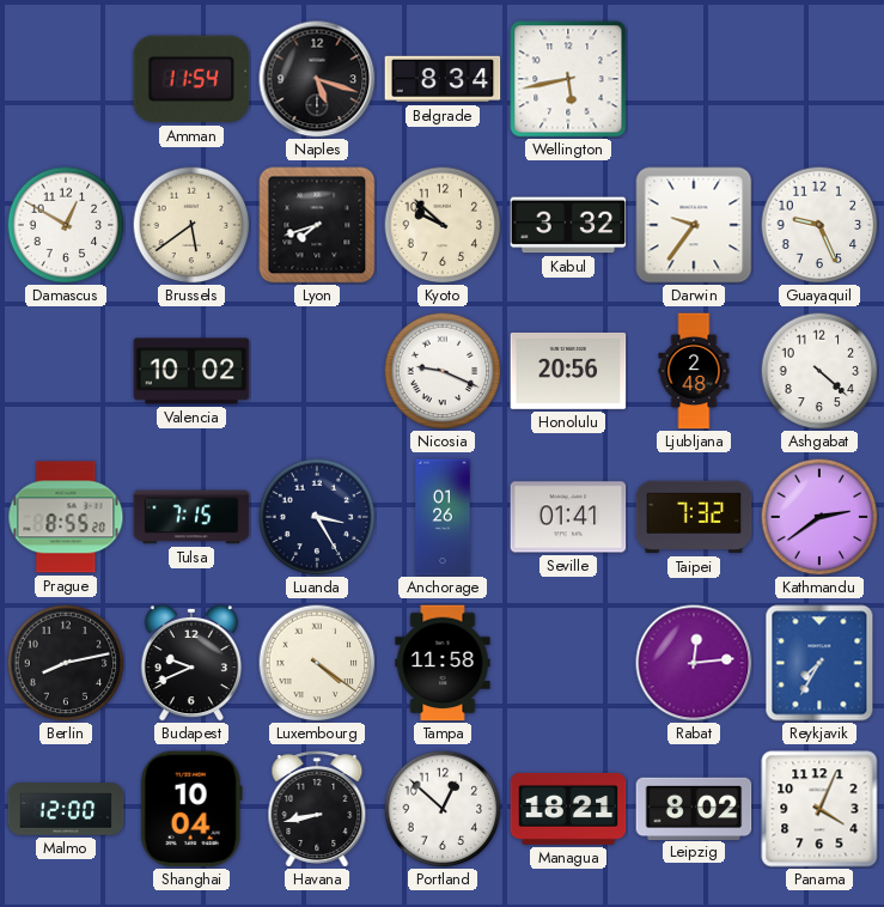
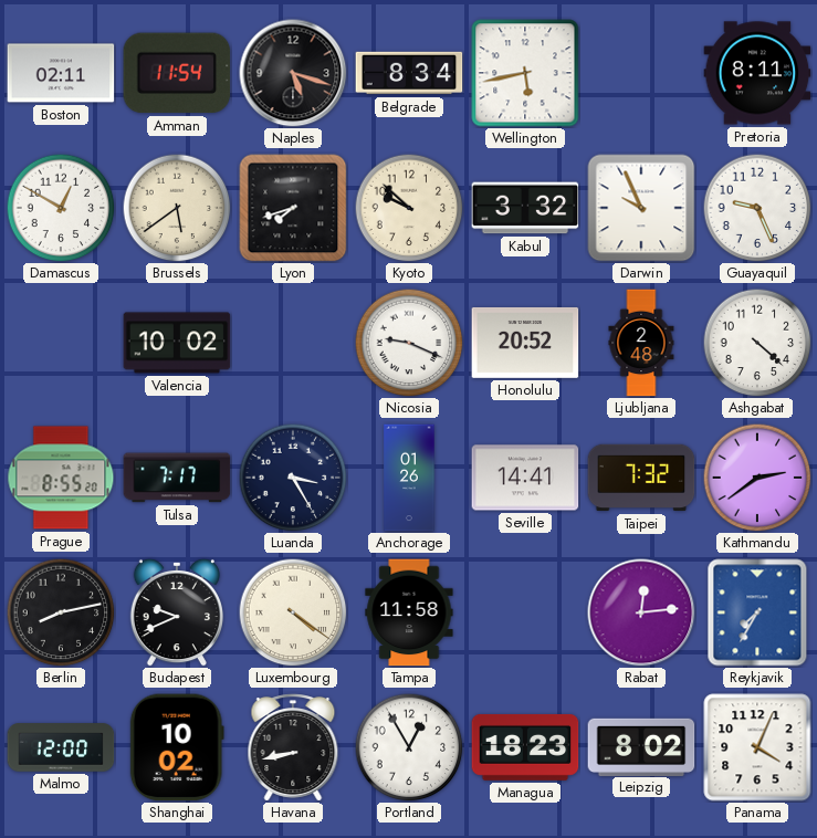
Boston: none -> 02:11 (61, 73)
Pretoria: none -> 8:11 (757, 73)
Darwin: 9:36 -> 9:56 (641, 208)
Honolulu: 20:56 -> 20:52 (525, 343)
Tulsa: 7:15 -> 7:17 (177, 478)
Seville: 01:41 -> 14:41 (525, 478)
Shanghai: 10:04 -> 10:02 (177, 747)
Portland: 12:52 -> 12:55 (409, 747)
Managua: 18:21 -> 18:23 (525, 747)
